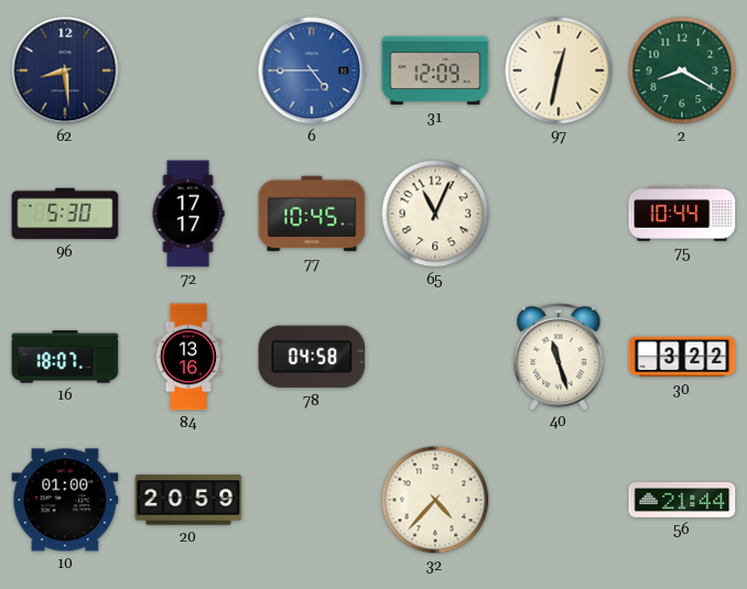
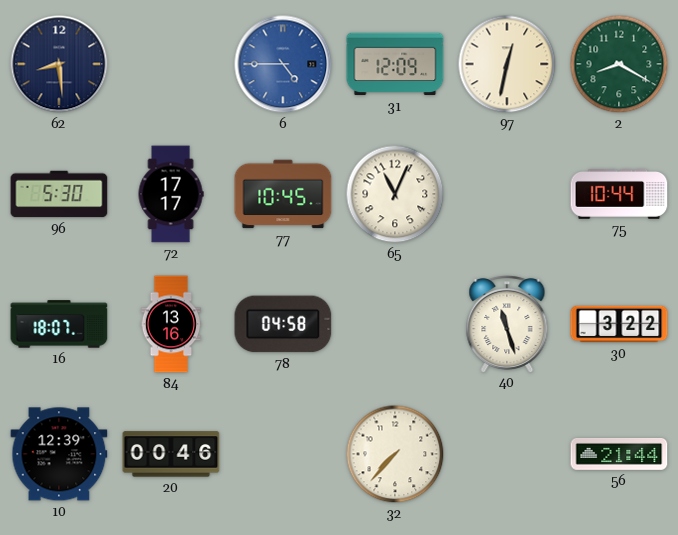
10: 01:00 -> 12:39 (59, 454)
20: 20:59 -> 00:46 (171, 454)
32: 4:37 -> 7:37 (395, 454)
